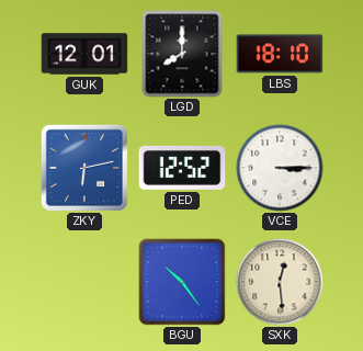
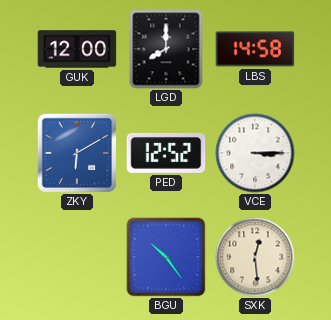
GUK: 12:01 -> 12:00 (77, 49)
LBS: 18:10 -> 14:58 (255, 49)
ZKY: 6:13 -> 6:10 (77, 153)
